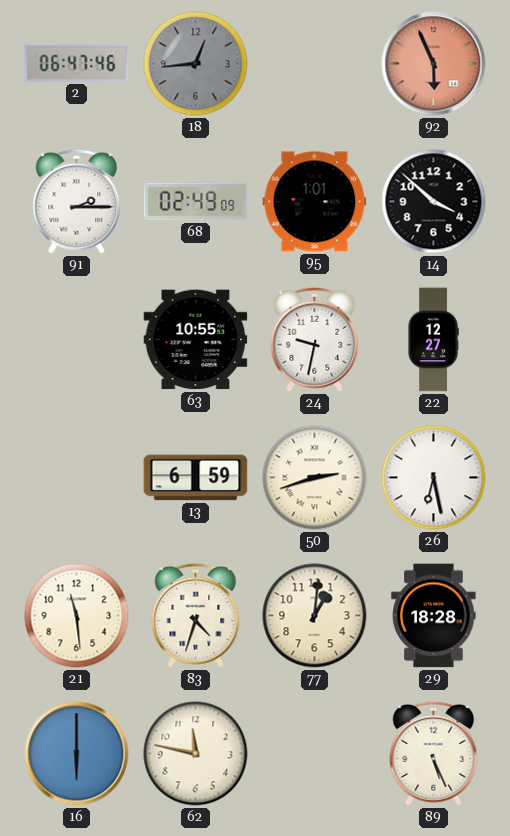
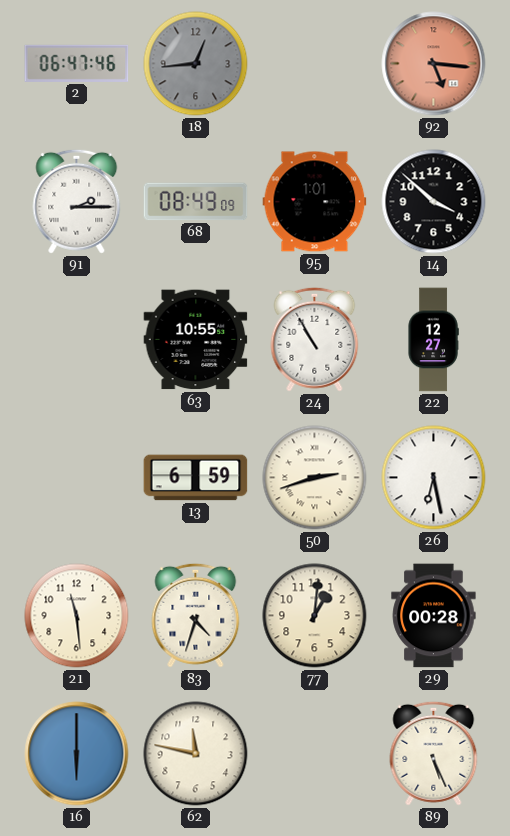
92: 5:56 -> 5:16 (434, 64)
68: 02:49 -> 08:49 (196, 202)
24: 9:32 -> 10:55 (315, 339)
29: 18:28 -> 00:28 (434, 616)
